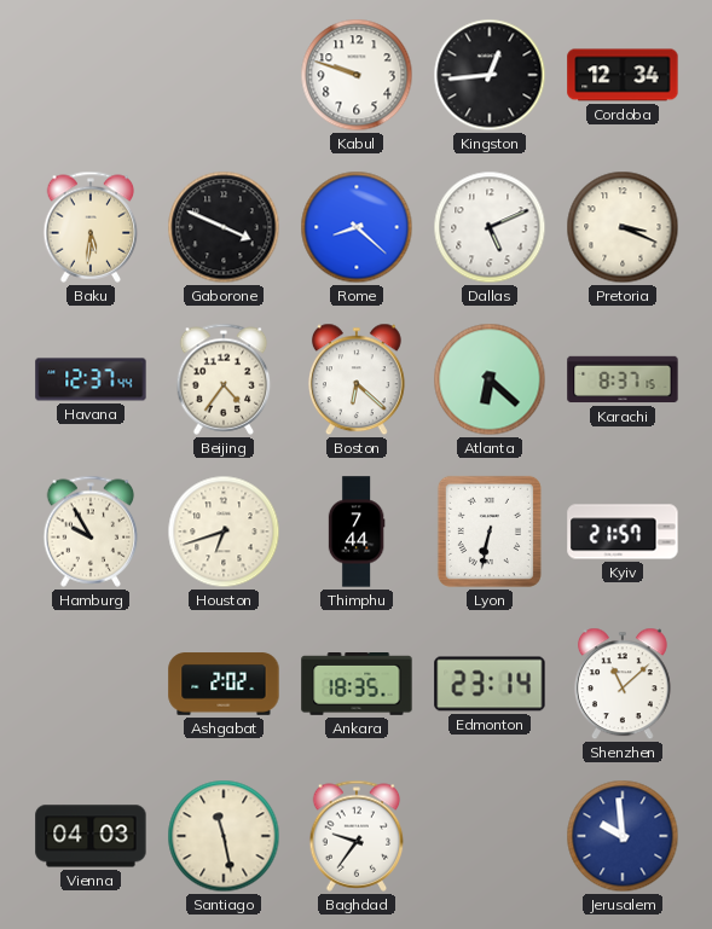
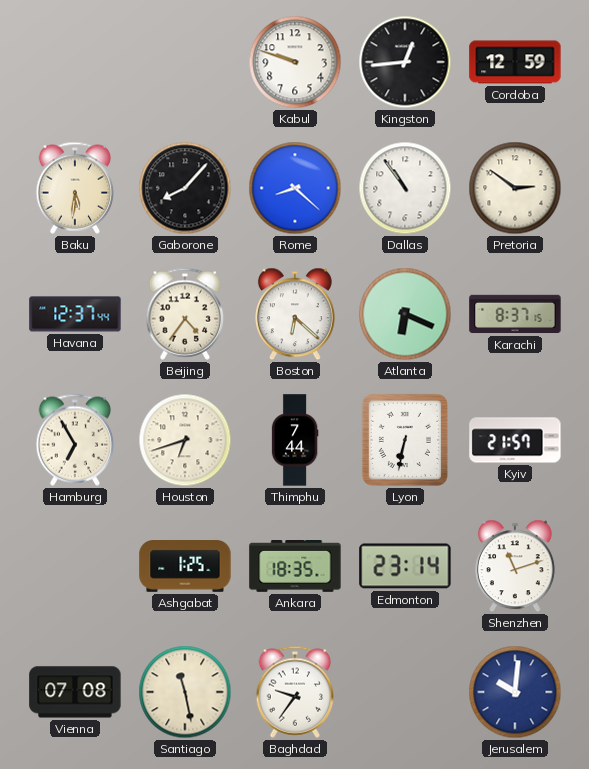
Cordoba: 12:34 -> 12:59 (515, 62)
Gaborone: 3:49 -> 8:07 (185, 188)
Dallas: 5:11 -> 10:54 (405, 188)
Pretoria: 3:19 -> 2:51 (515, 188)
Atlanta: 6:22 -> 6:19 (405, 314)
Hamburg: 9:55 -> 6:55 (75, 440)
Ashgabat: 2:02 -> 1:25 (185, 566)
Shenzhen: 11:08 -> 11:12 (515, 566)
Vienna: 04:03 -> 07:08 (75, 692)
Jerusalem: 9:59 -> 10:01 (515, 692)
